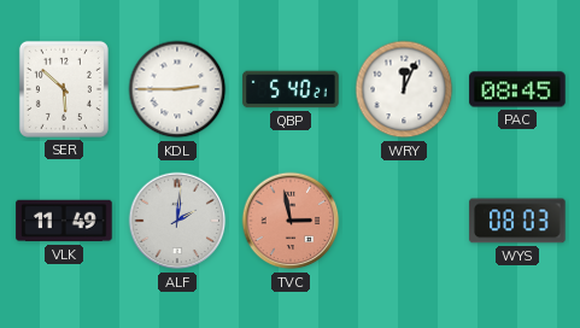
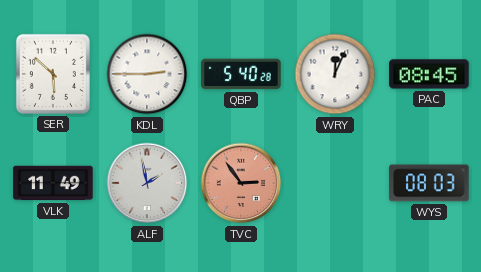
QBP: 5:40:21 -> 5:40:28 (241, 74)
ALF: 2:01 -> 1:58 (147, 183)
TVC: 2:58 -> 2:54 (241, 183)
